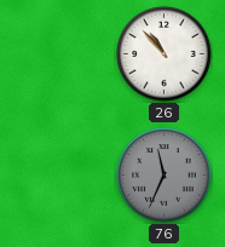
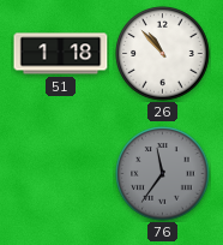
51: none -> 1:18 (61, 54)
76: 11:34 -> 11:36 (163, 174)
